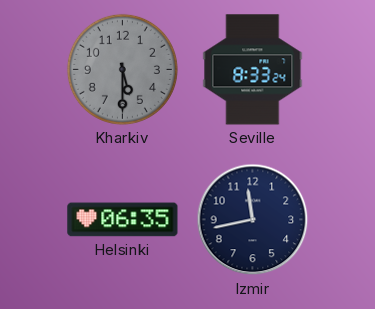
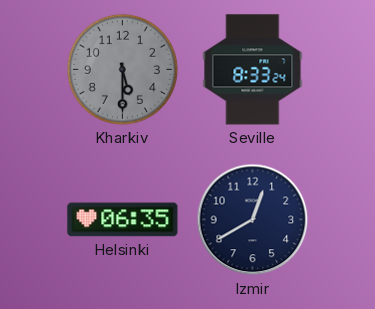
Izmir: 11:43 -> 12:40 (253, 220)
